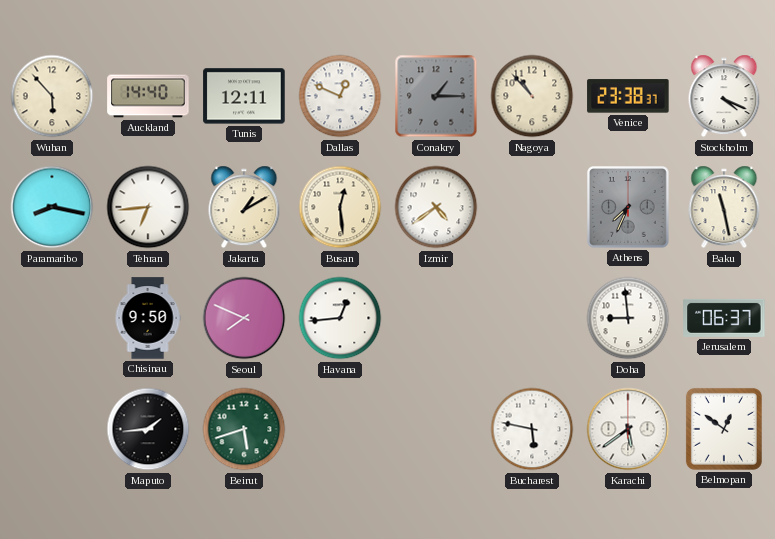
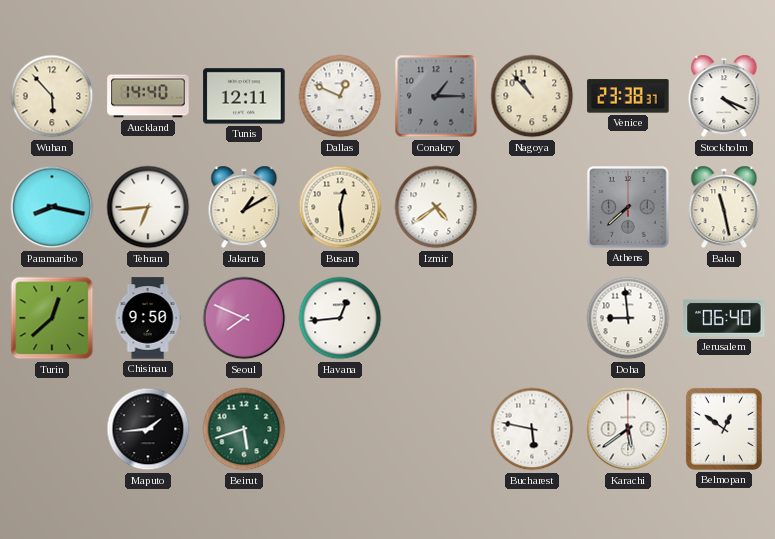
Athens: 7:34 -> 7:38 (629, 208)
Turin: none -> 12:38 (52, 318)
Jerusalem: 06:37 -> 06:40 (724, 318)
